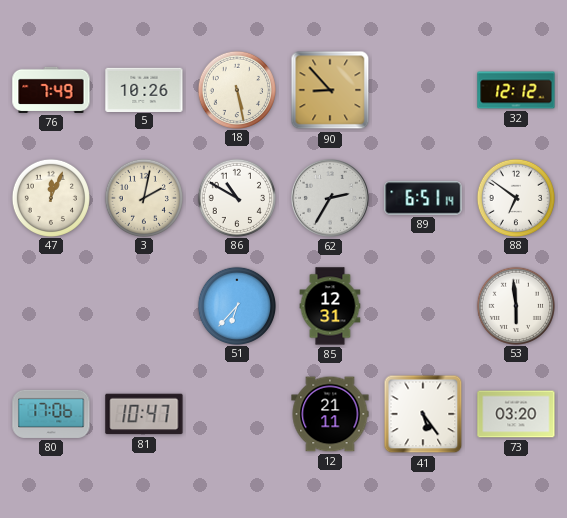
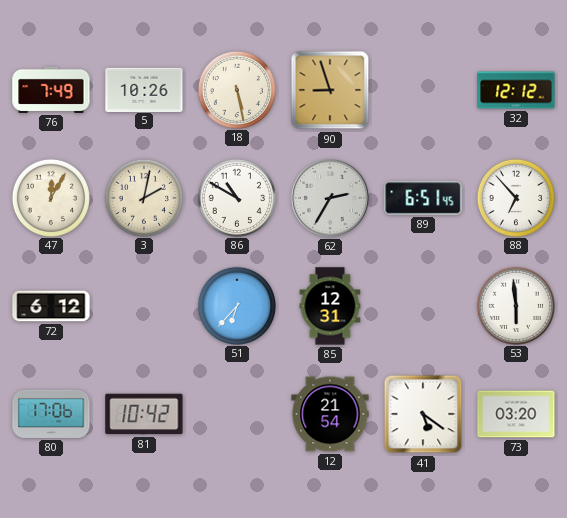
90: 8:53 -> 8:57 (330, 90)
47: 12:04 -> 12:05 (50, 197)
89: 6:51:14 -> 6:51:45 (423, 198)
88: 6:51 -> 6:53 (515, 197)
72: none -> 6:12 (51, 306)
81: 10:47 -> 10:42 (144, 414)
12: 21:11 -> 21:54 (330, 414)
41: 5:24 -> 5:21 (423, 414)
